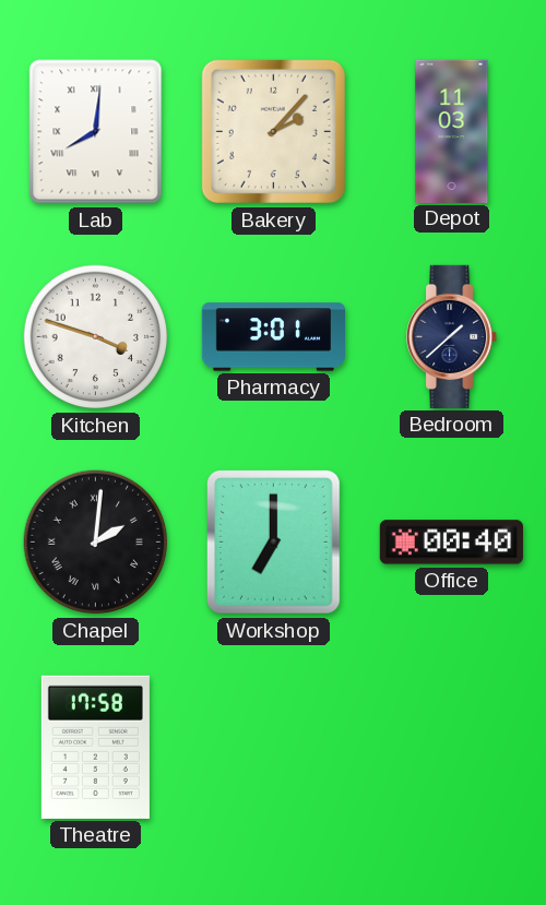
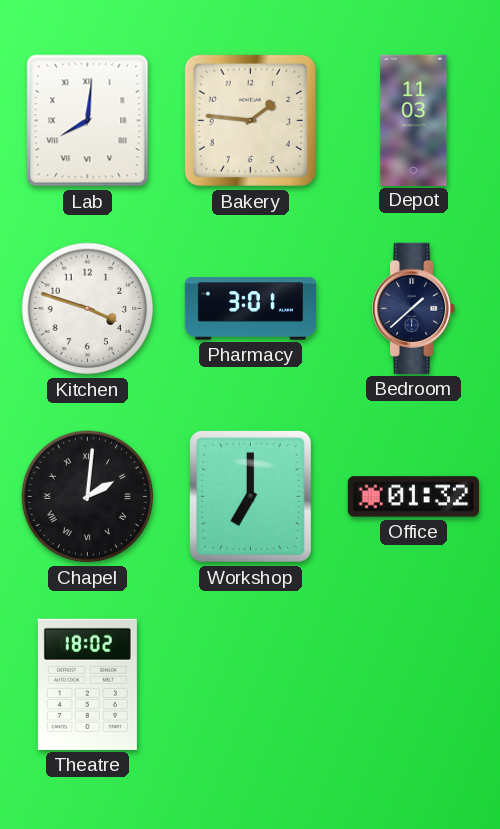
Bakery: 2:07 -> 1:46 (250, 120)
Office: 00:40 -> 01:32 (413, 497)
Theatre: 17:58 -> 18:02 (87, 684)
